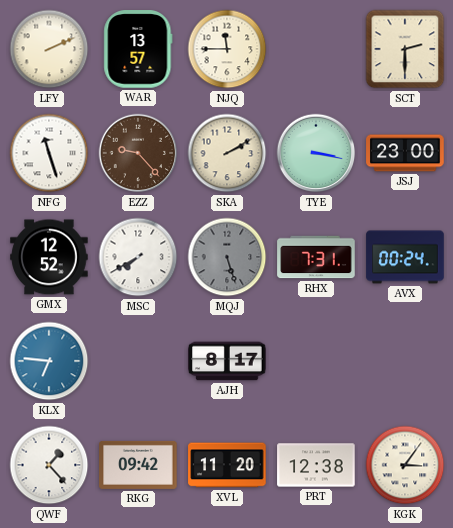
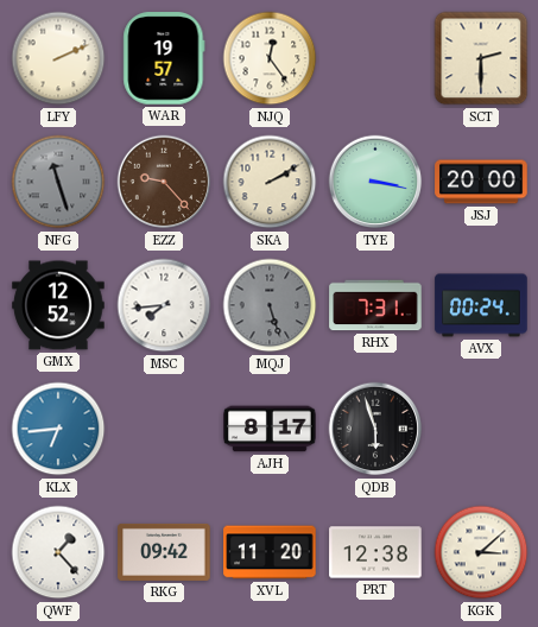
WAR: 13:57 -> 19:57 (164, 58)
NJQ: 11:45 -> 12:24 (270, 58)
NFG dial: white -> grey (58, 182)
JSJ: 23:00 -> 20:00 (481, 182)
MSC: 7:40 -> 7:44 (164, 305)
KLX: 6:46 -> 6:44 (58, 429)
QDB: none -> 5:57 (375, 429)
KGK: 3:06 -> 3:08 (481, 552)
